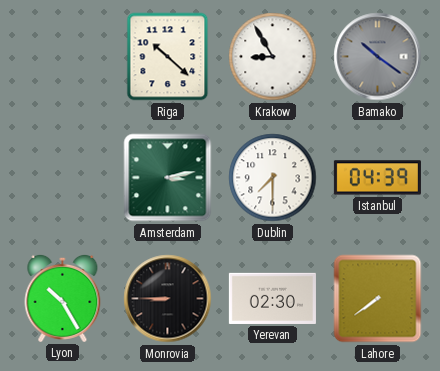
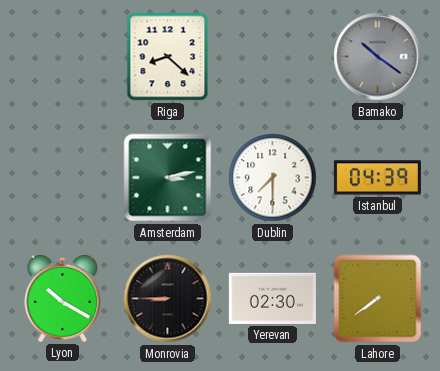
Riga: 10:22 -> 8:22 (168, 57)
Krakow: 8:55 -> none (273, 57)
Lyon: 10:25 -> 10:20 (63, 298)
